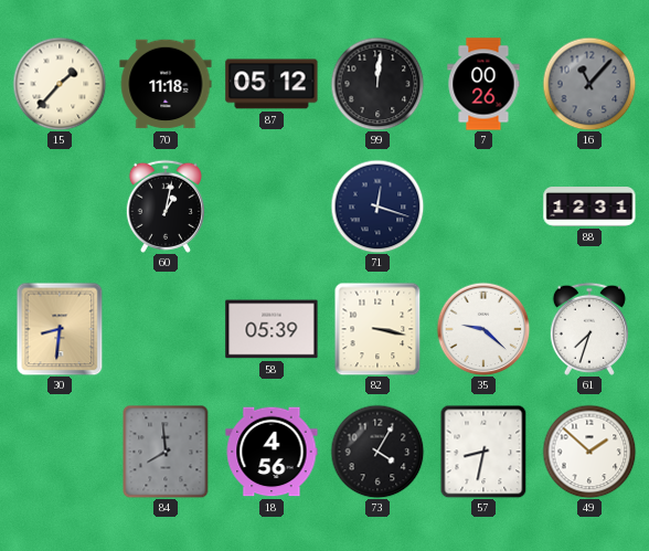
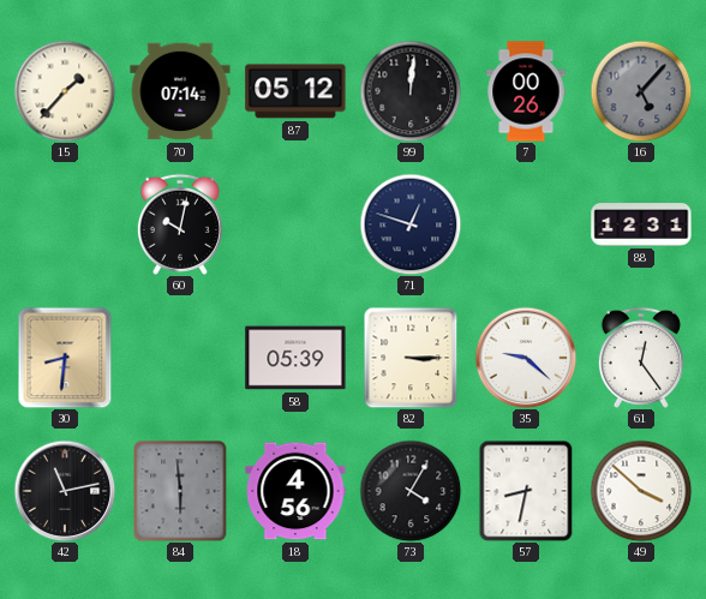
70: 11:18 -> 07:14 (180, 91)
16: 11:07 -> 5:07 (641, 91)
60: 1:02 -> 10:02 (180, 224)
71: 12:18 -> 12:48 (411, 224)
82: 3:17 -> 3:15 (411, 358)
61: 7:33 -> 12:24 (641, 358)
42: none -> 11:13 (65, 491)
84: 7:59 -> 5:59 (180, 491)
49: 1:52 -> 3:52 (641, 491)
